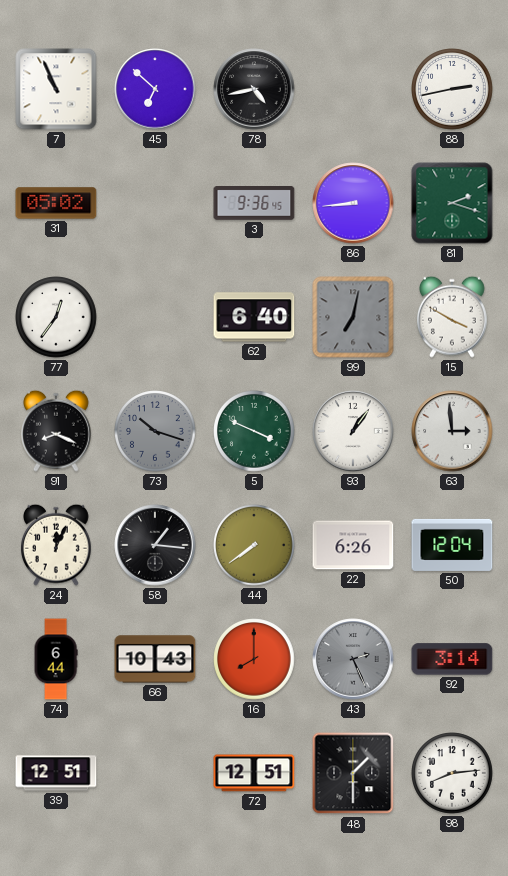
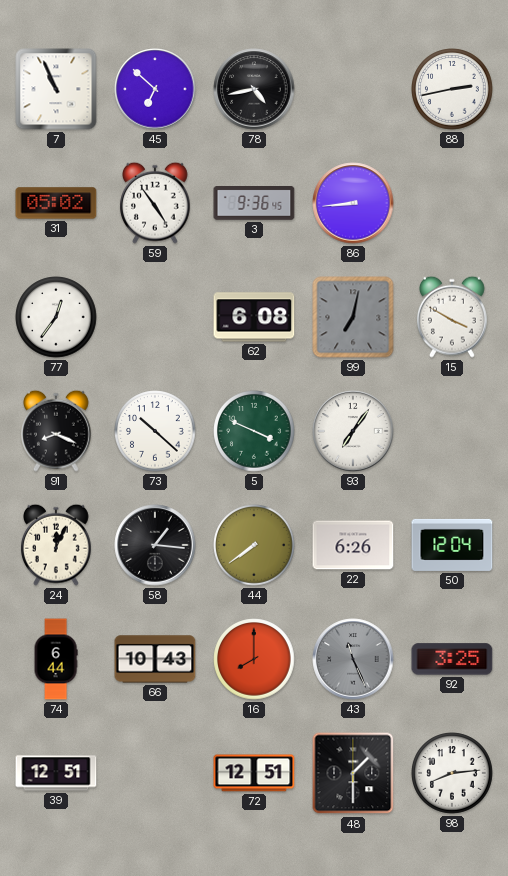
59: none -> 4:54 (156, 203)
81: 2:18 -> none (452, 203)
62: 6:40 -> 6:08 (254, 317)
73: 10:18 -> 10:22 (155, 431)
73 dial: grey -> white (155, 431)
93: 1:06 -> 7:06 (353, 431)
63: 2:59 -> none (452, 431)
43: 2:26 -> 11:26 (353, 659)
92: 3:14 -> 3:25 (452, 659)
